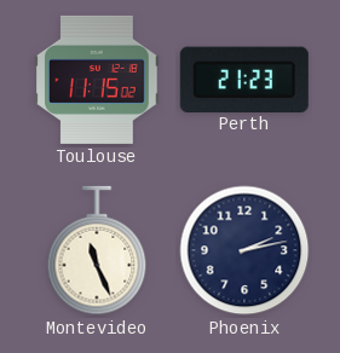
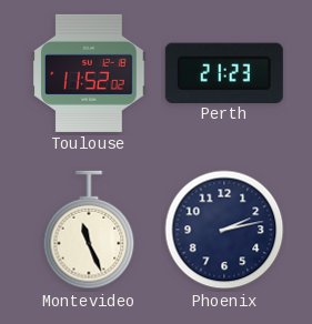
Toulouse: 11:15 -> 11:52 (89, 73)
